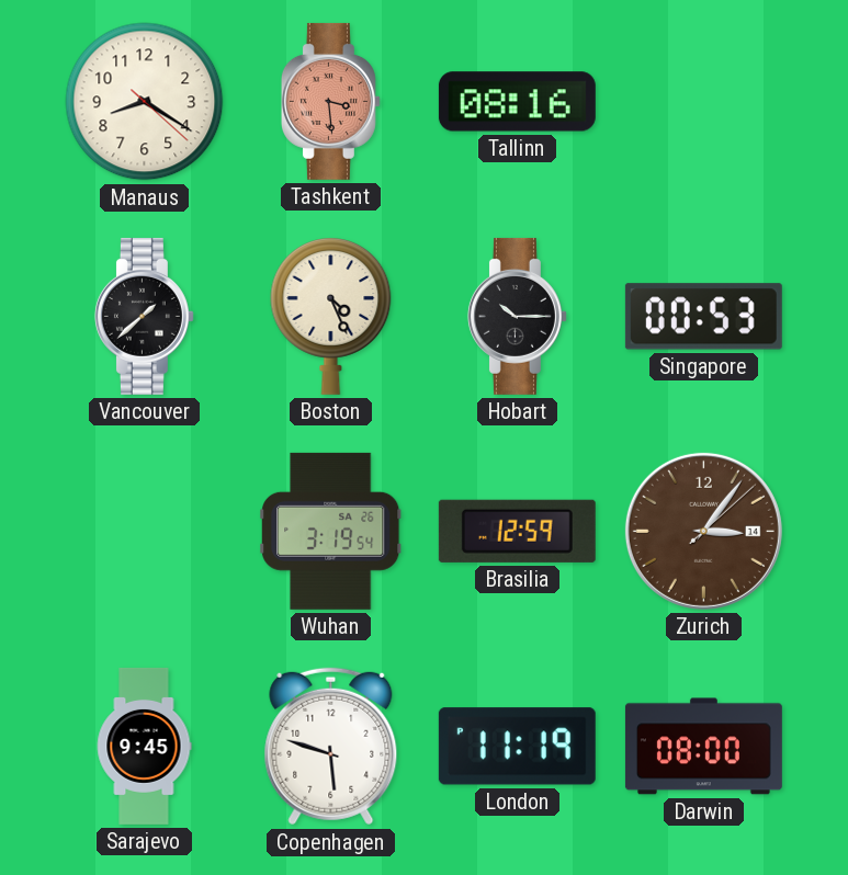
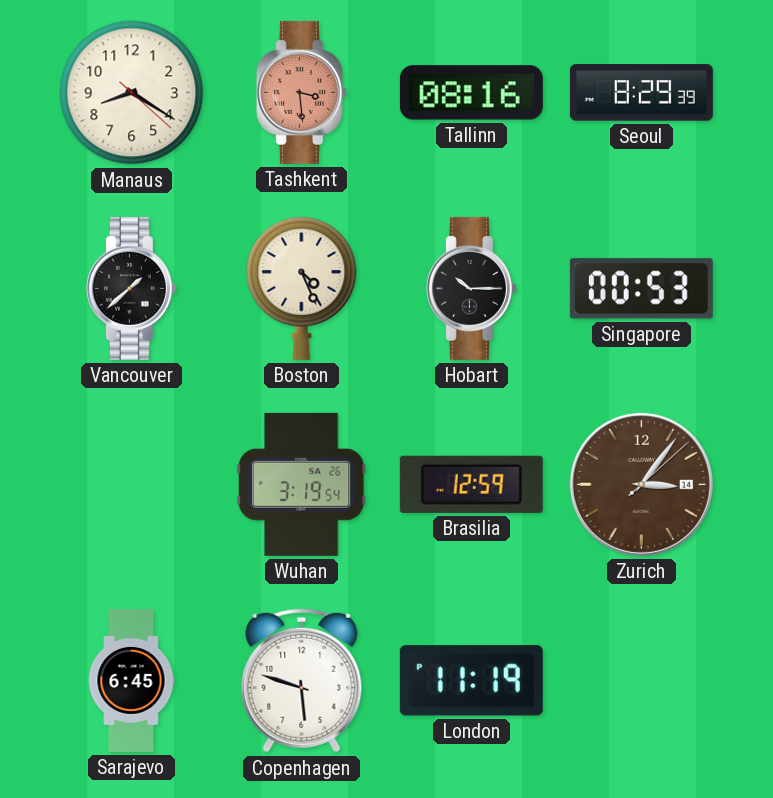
Seoul: none -> 8:29 (641, 93)
Sarajevo: 9:45 -> 6:45 (131, 680)
Darwin: 08:00 -> none (703, 747)
